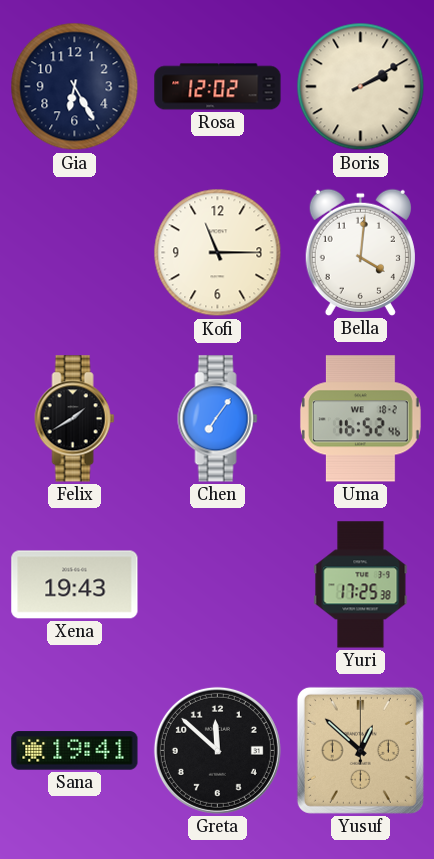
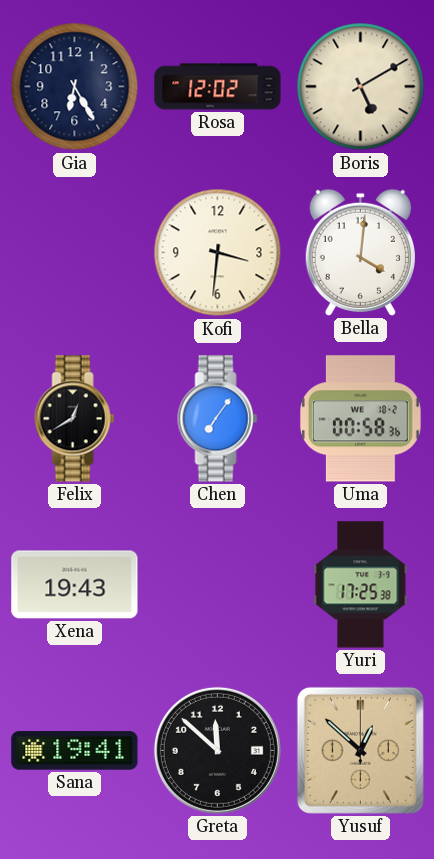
Boris: 2:10 -> 5:10 (361, 87)
Kofi: 11:15 -> 3:31 (218, 253)
Felix: 1:40 -> 12:40 (75, 419)
Uma: 16:52 -> 00:58 (360, 419)
